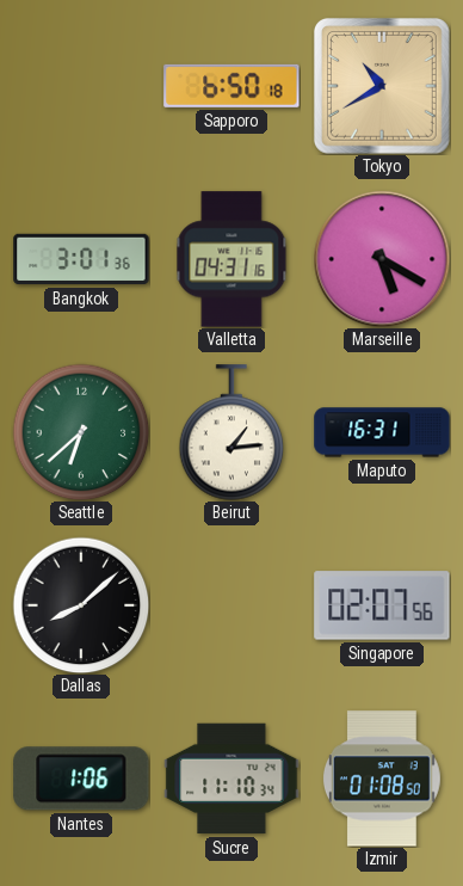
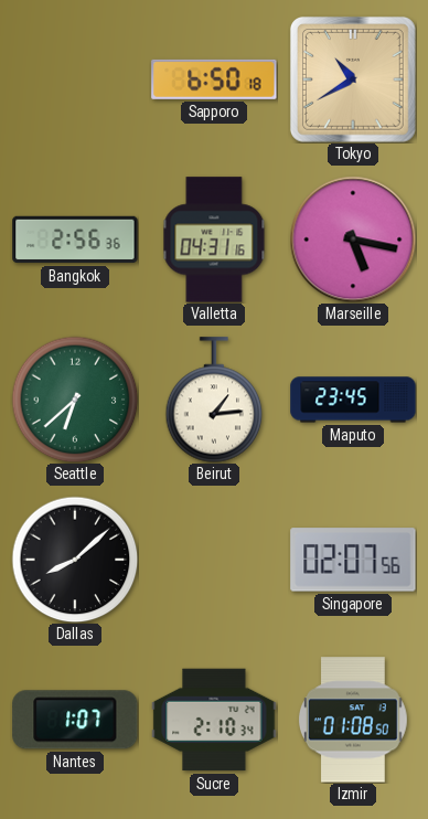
Bangkok: 3:01 -> 2:56 (75, 240)
Marseille: 5:20 -> 5:17 (353, 240)
Maputo: 16:31 -> 23:45 (353, 400)
Nantes: 1:06 -> 1:07 (75, 720)
Sucre: 11:10 -> 2:10 (214, 720)
